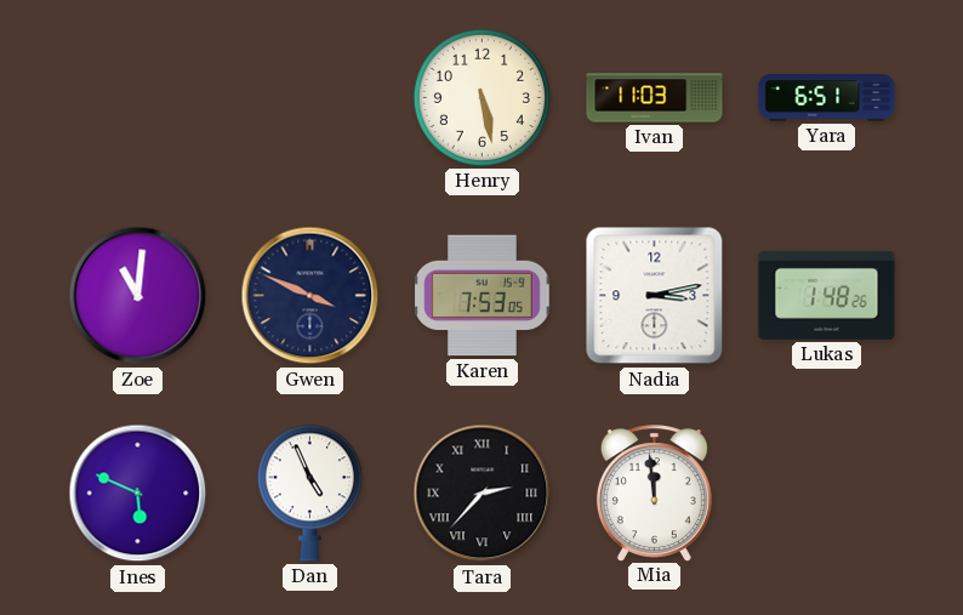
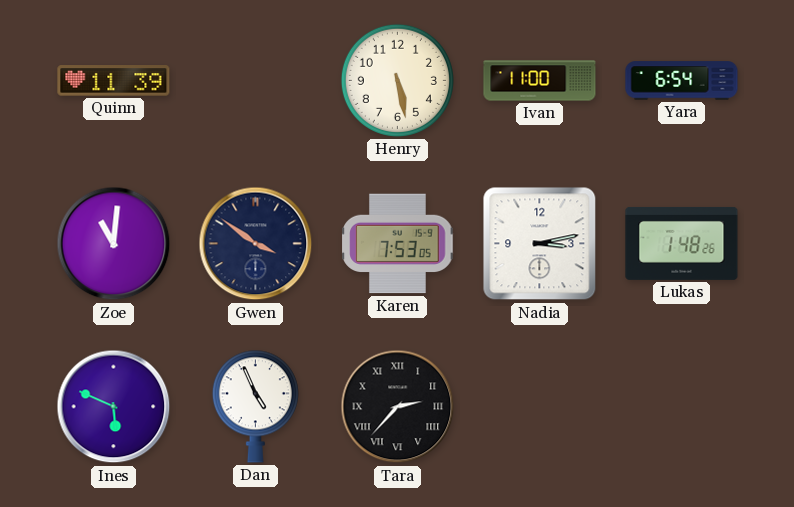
Quinn: none -> 11:39 (114, 81)
Ivan: 11:03 -> 11:00 (540, 81)
Yara: 6:51 -> 6:54 (682, 81)
Gwen: 3:49 -> 3:51 (256, 244)
Mia: 11:59 -> none (654, 492)
